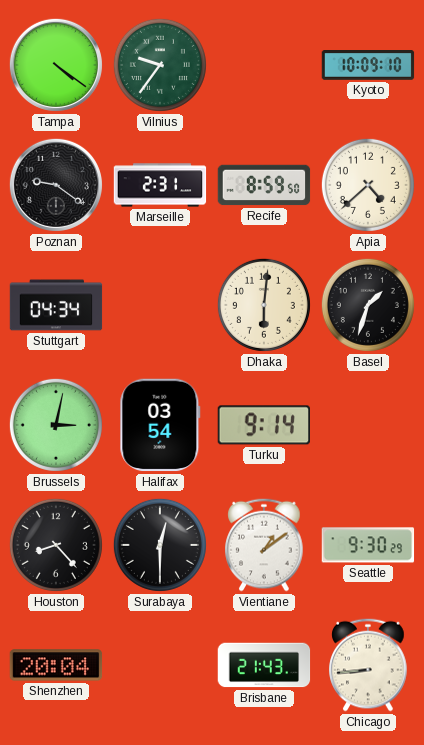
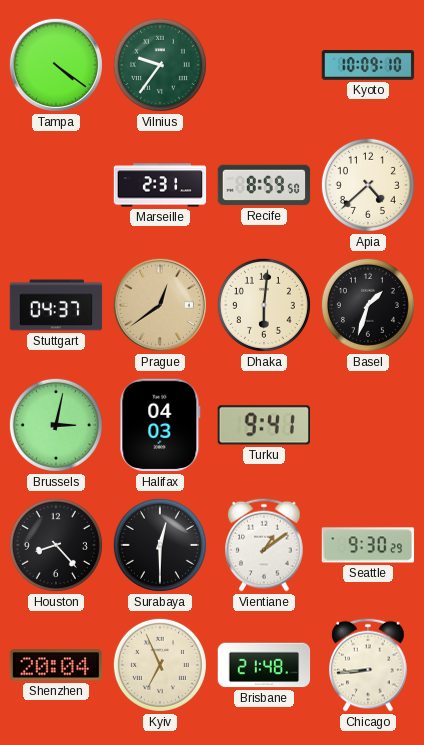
Poznan: 9:21 -> none (56, 185)
Stuttgart: 04:34 -> 04:37 (56, 305)
Prague: none -> 12:39 (160, 305)
Halifax: 03:54 -> 04:03 (160, 425)
Turku: 9:14 -> 9:41 (263, 425)
Kyiv: none -> 6:56 (160, 665)
Brisbane: 21:43 -> 21:48 (264, 665)
